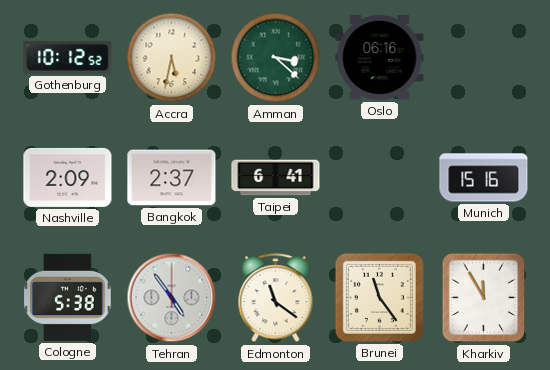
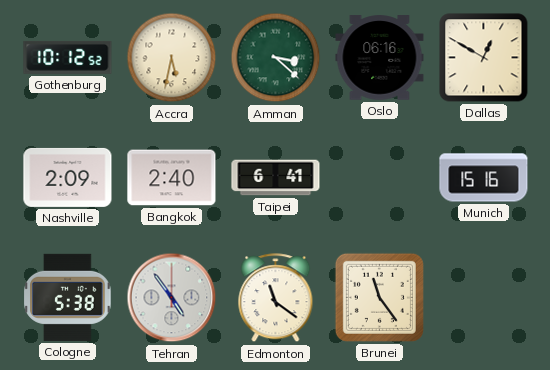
Dallas: none -> 12:50 (484, 58)
Bangkok: 2:37 -> 2:40 (172, 178)
Kharkiv: 11:55 -> none (484, 298)
